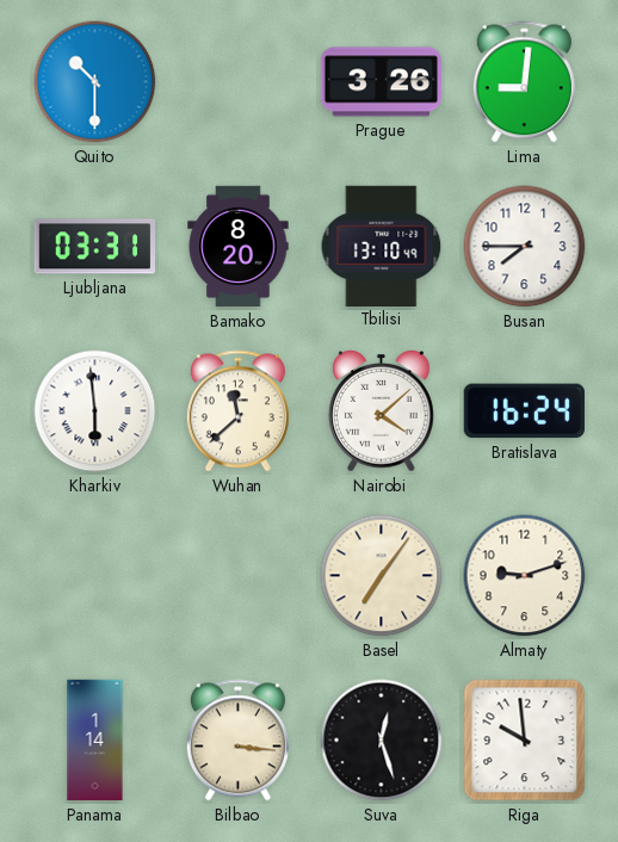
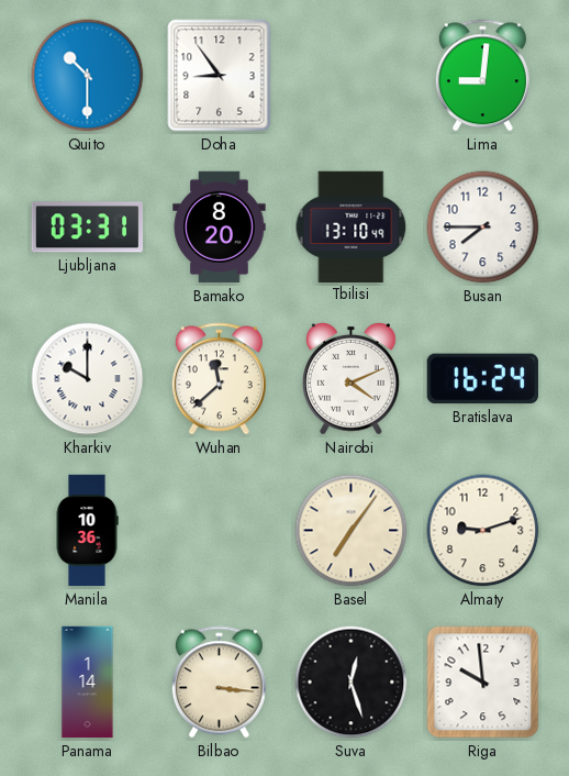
Doha: none -> 8:54 (220, 76)
Prague: 3:26 -> none (381, 82)
Kharkiv: 5:59 -> 10:00 (88, 379)
Nairobi: 4:08 -> 4:11 (352, 379)
Manila: none -> 10:36 (87, 531)
